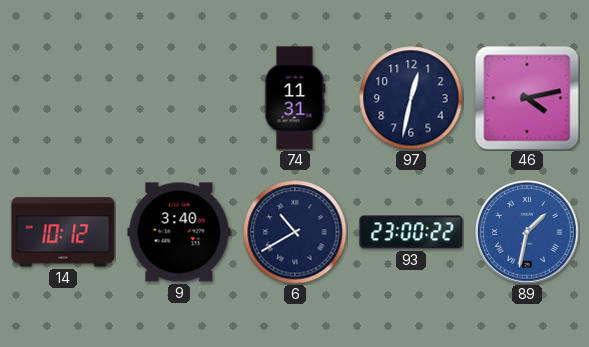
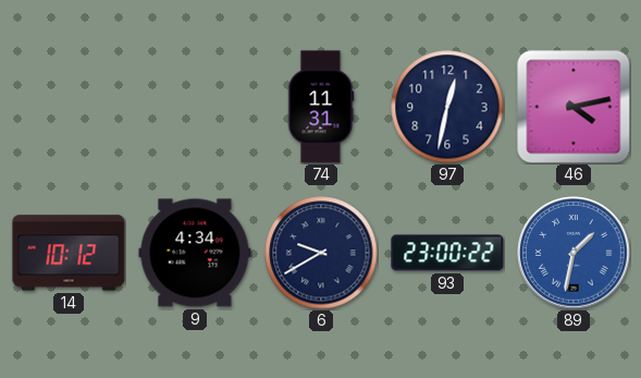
9: 3:40 -> 4:34 (195, 253)
6: 10:40 -> 9:40 (321, 253)
